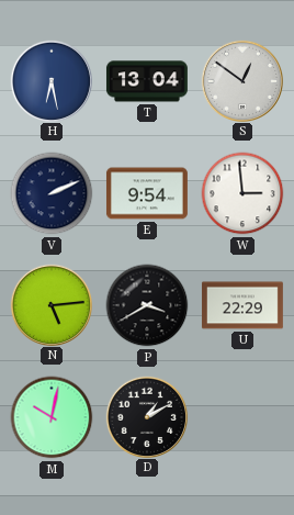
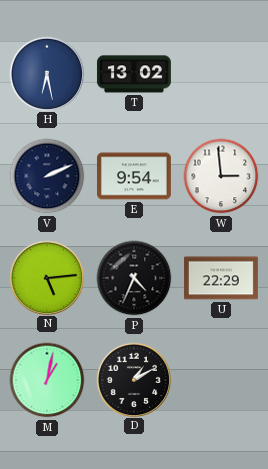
T: 13:04 -> 13:02 (134, 74)
S: 12:51 -> none (241, 80)
P: 3:40 -> 4:34 (134, 278)
M: 10:02 -> 1:02 (47, 380)
